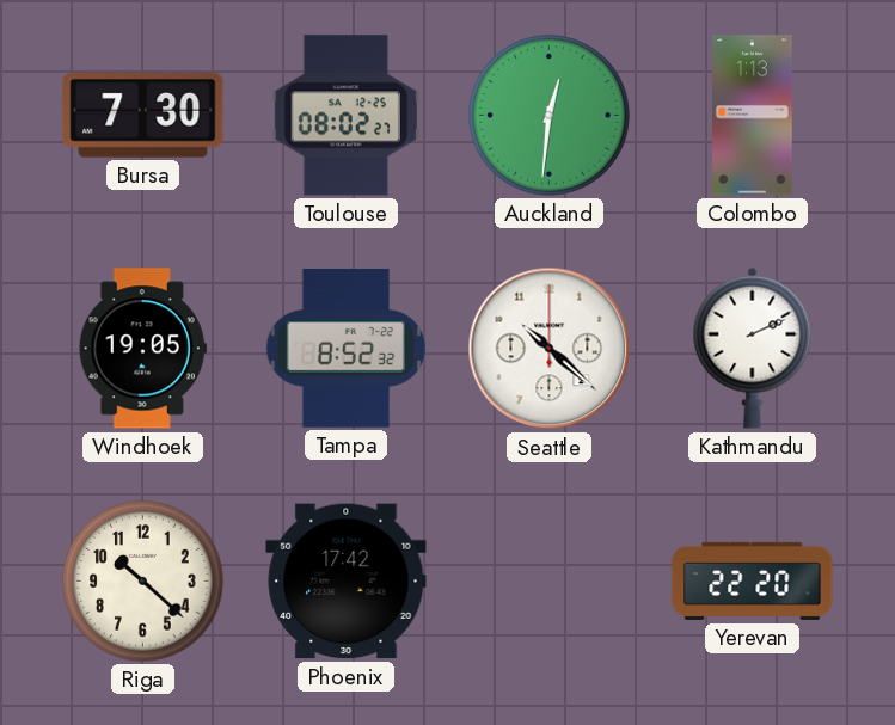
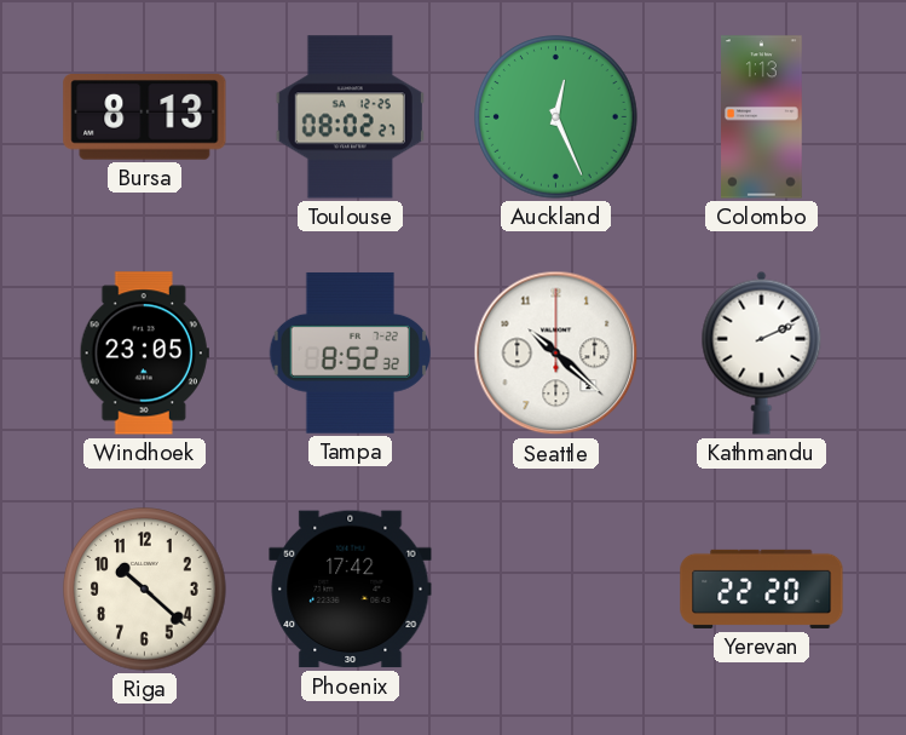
Bursa: 7:30 -> 8:13 (145, 117)
Auckland: 12:31 -> 12:26 (556, 117)
Windhoek: 19:05 -> 23:05 (144, 354)
